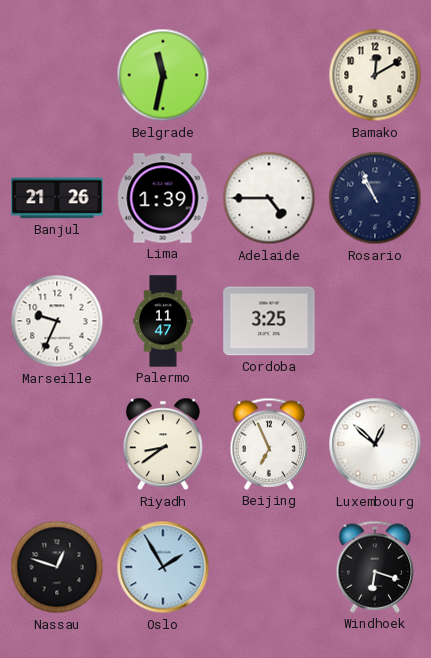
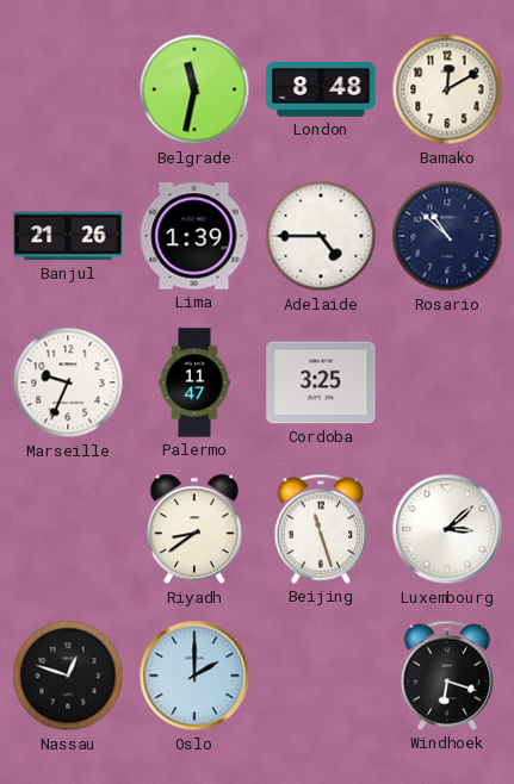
London: none -> 8:48 (321, 91)
Rosario: 10:56 -> 10:52 (447, 236)
Beijing: 6:56 -> 11:27 (321, 529)
Luxembourg: 12:52 -> 3:08 (447, 529)
Oslo: 1:55 -> 2:00 (194, 676)
